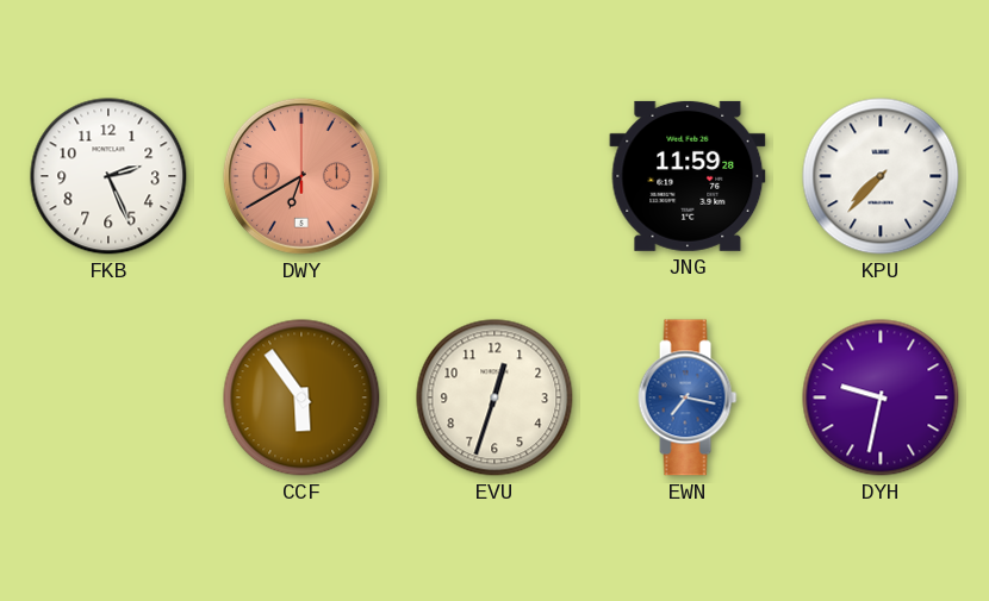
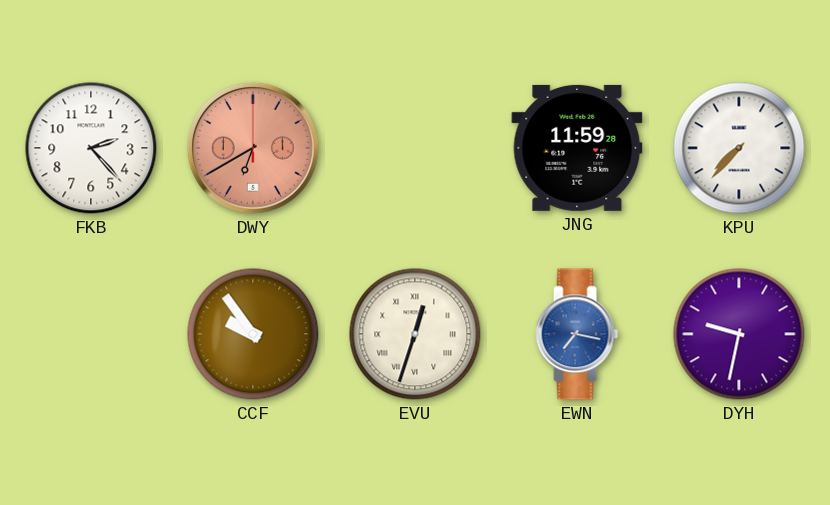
FKB: 2:26 -> 2:23 (91, 148)
CCF: 5:54 -> 9:54 (253, 334)
EVU numerals: Arabic -> Roman (415, 334)
